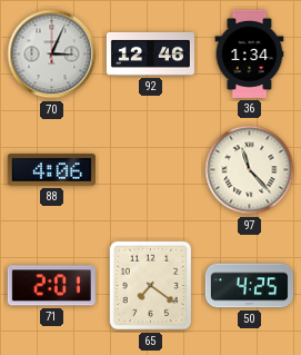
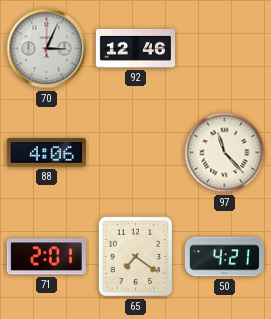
36: 1:34 -> none (250, 53)
50: 4:25 -> 4:21 (224, 257)
